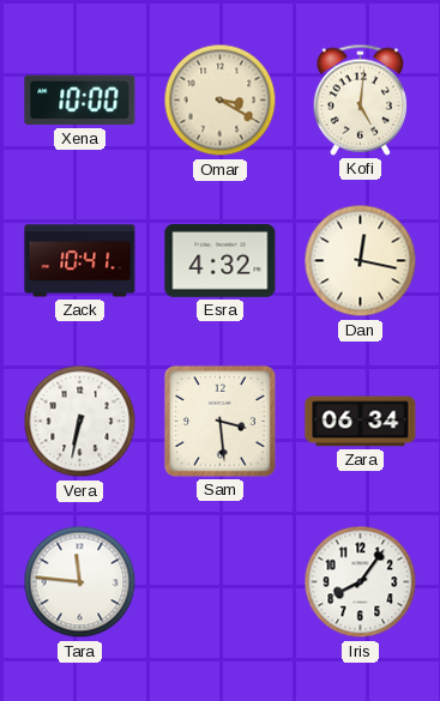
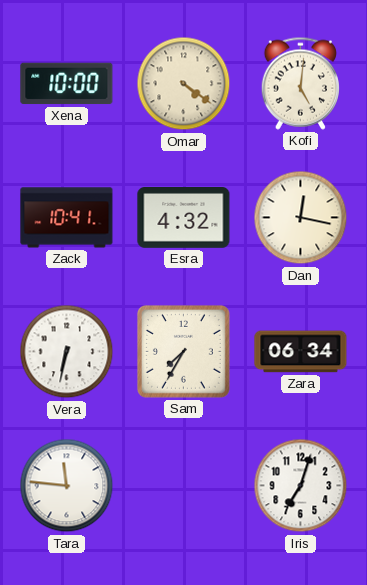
Omar: 3:20 -> 4:21 (184, 84)
Sam: 3:29 -> 7:35 (183, 351)
Iris: 8:06 -> 7:03 (301, 486)
